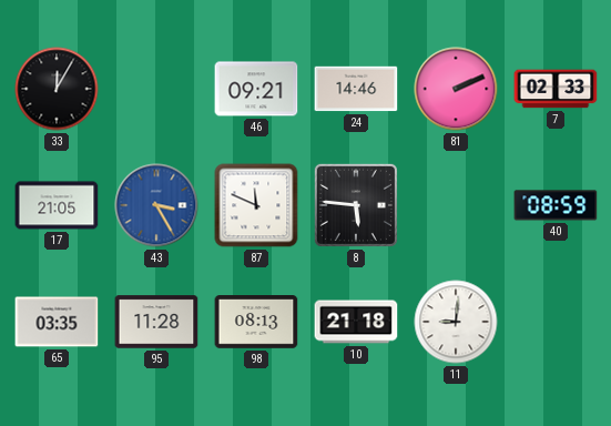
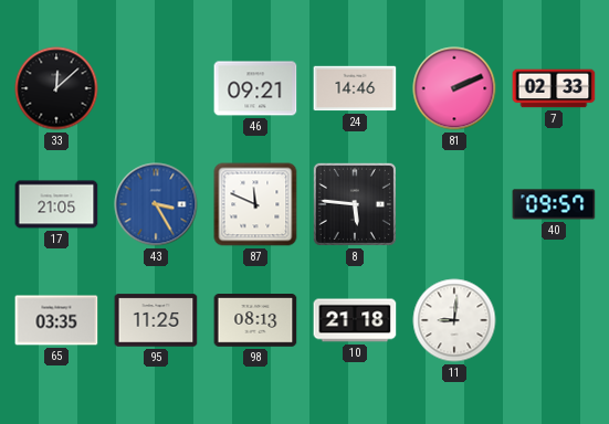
33: 12:05 -> 12:08 (56, 88)
40: 08:59 -> 09:57 (554, 204)
95: 11:28 -> 11:25 (156, 320)
